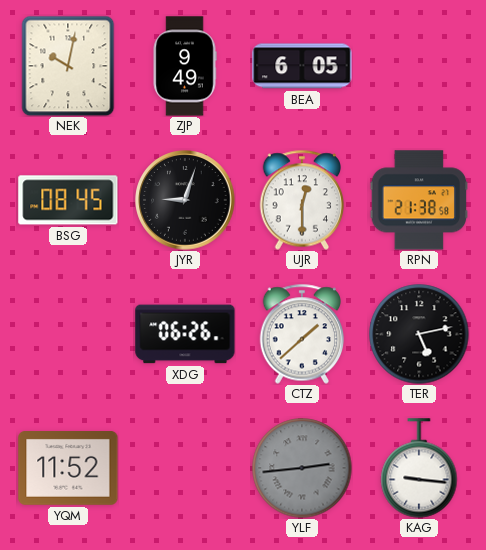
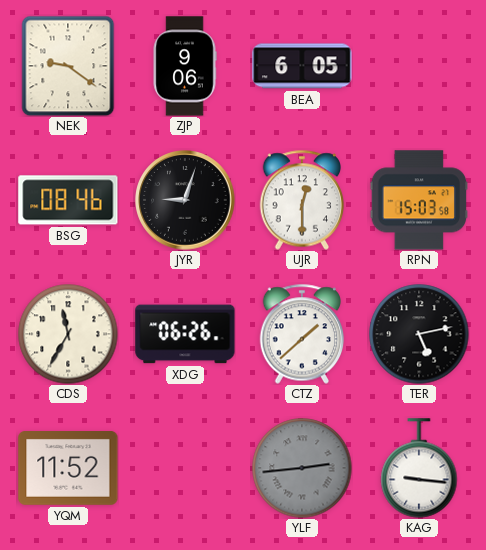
NEK: 10:02 -> 9:21 (68, 66)
ZJP: 9:49 -> 9:06 (185, 66)
BSG: 08:45 -> 08:46 (68, 200)
RPN: 21:38 -> 15:03 (419, 200)
CDS: none -> 11:35 (68, 334)
